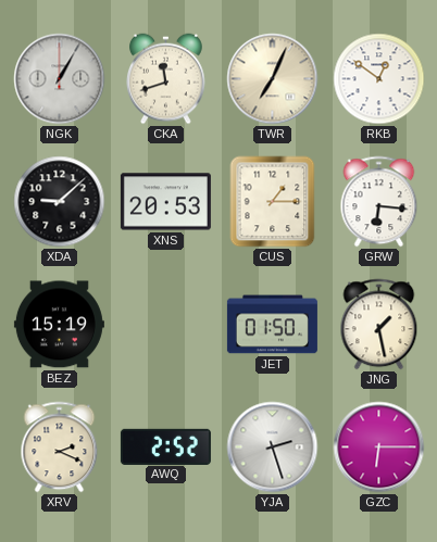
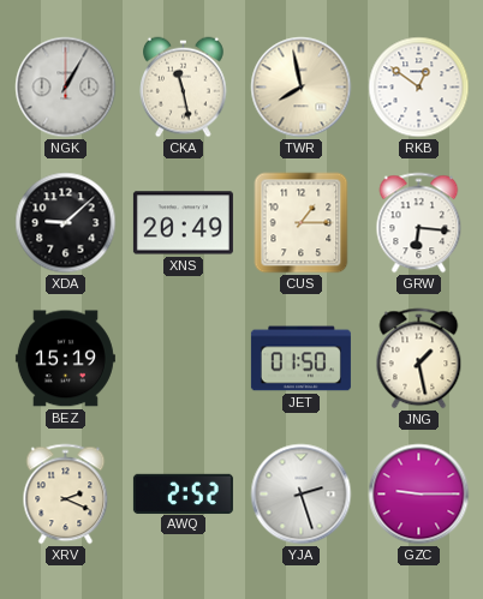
CKA: 11:42 -> 11:28 (184, 88)
TWR: 7:04 -> 7:58 (302, 88)
XNS: 20:53 -> 20:49 (183, 223)
GZC: 6:15 -> 9:15 (419, 495)
